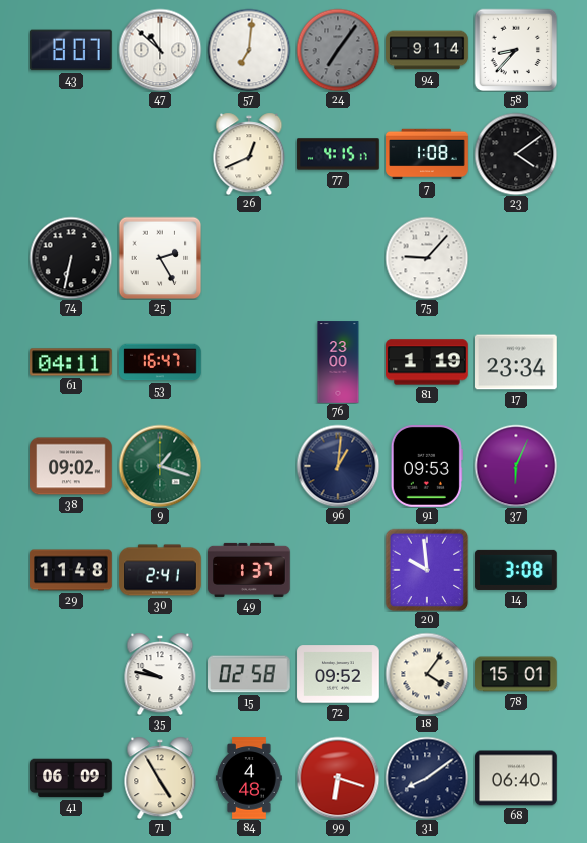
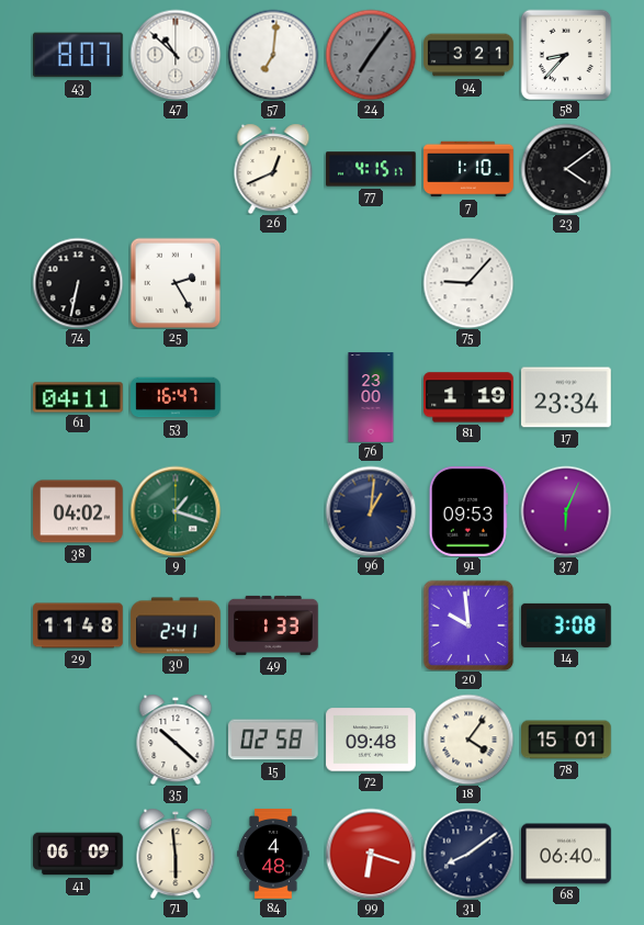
94: 9:14 -> 3:21 (468, 55)
7: 1:08 -> 1:10 (468, 169)
38: 09:02 -> 04:02 (78, 511)
49: 1:37 -> 1:33 (273, 625)
35: 9:47 -> 10:22 (176, 740)
72: 09:52 -> 09:48 (371, 740)
71: 4:55 -> 5:59 (176, 854)
